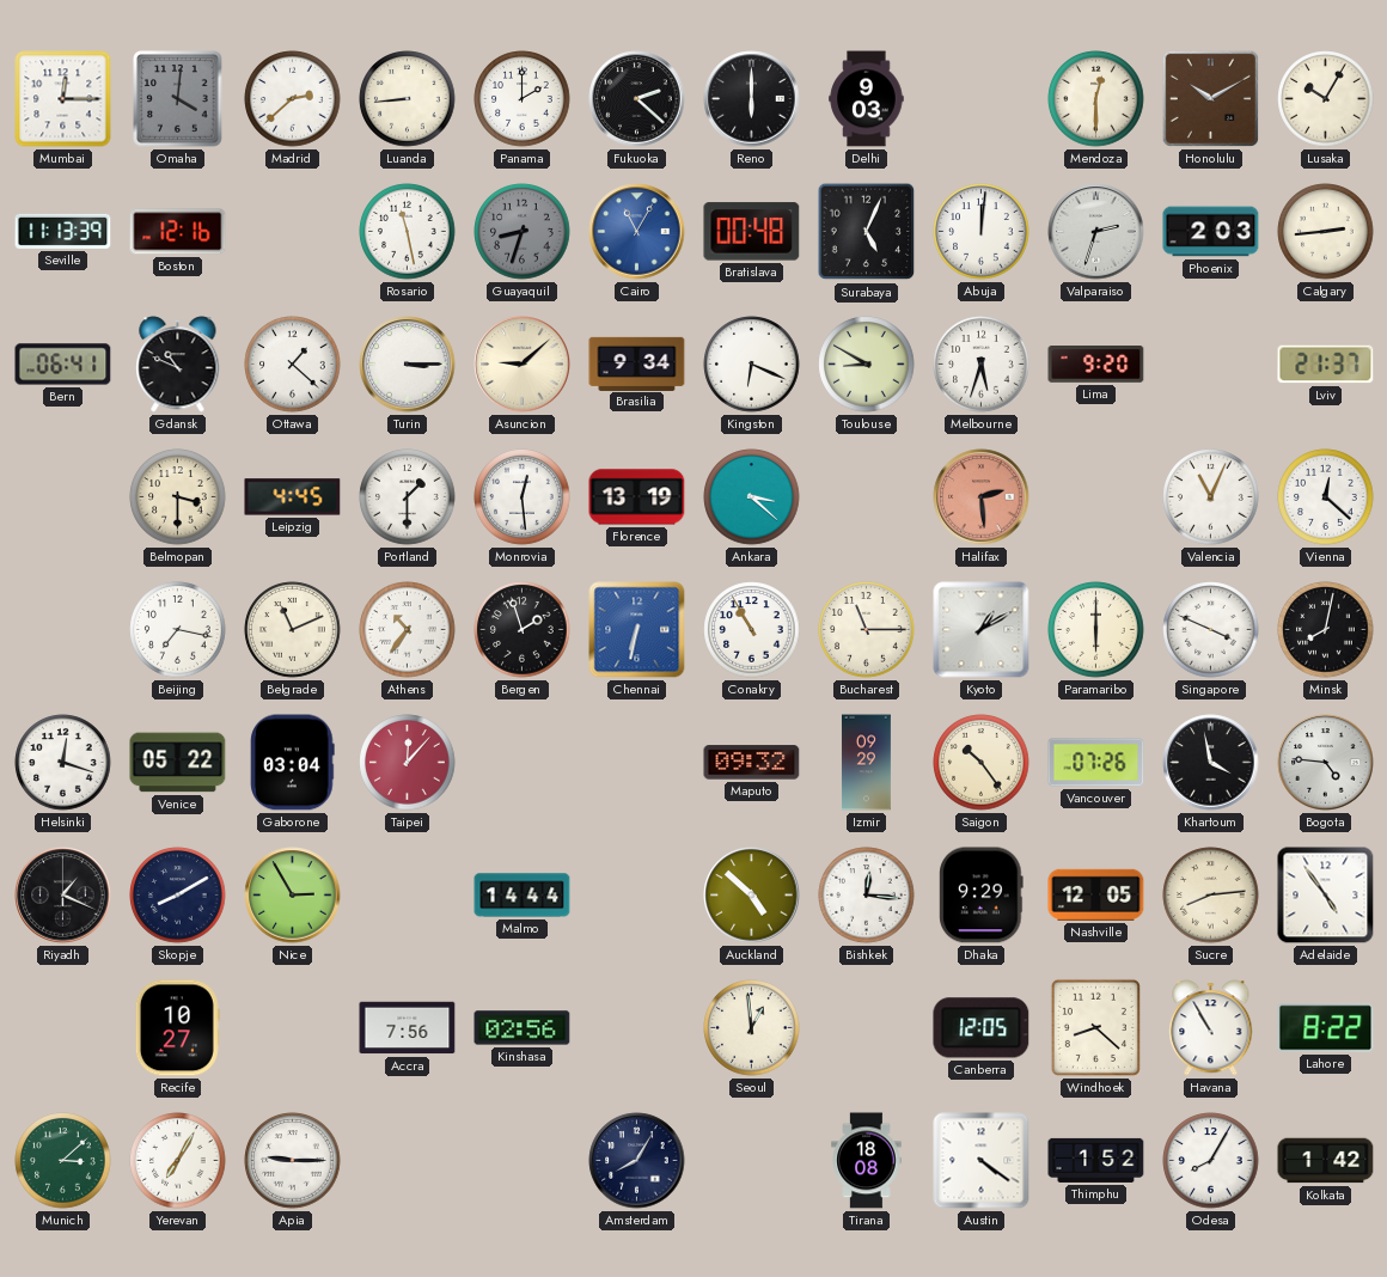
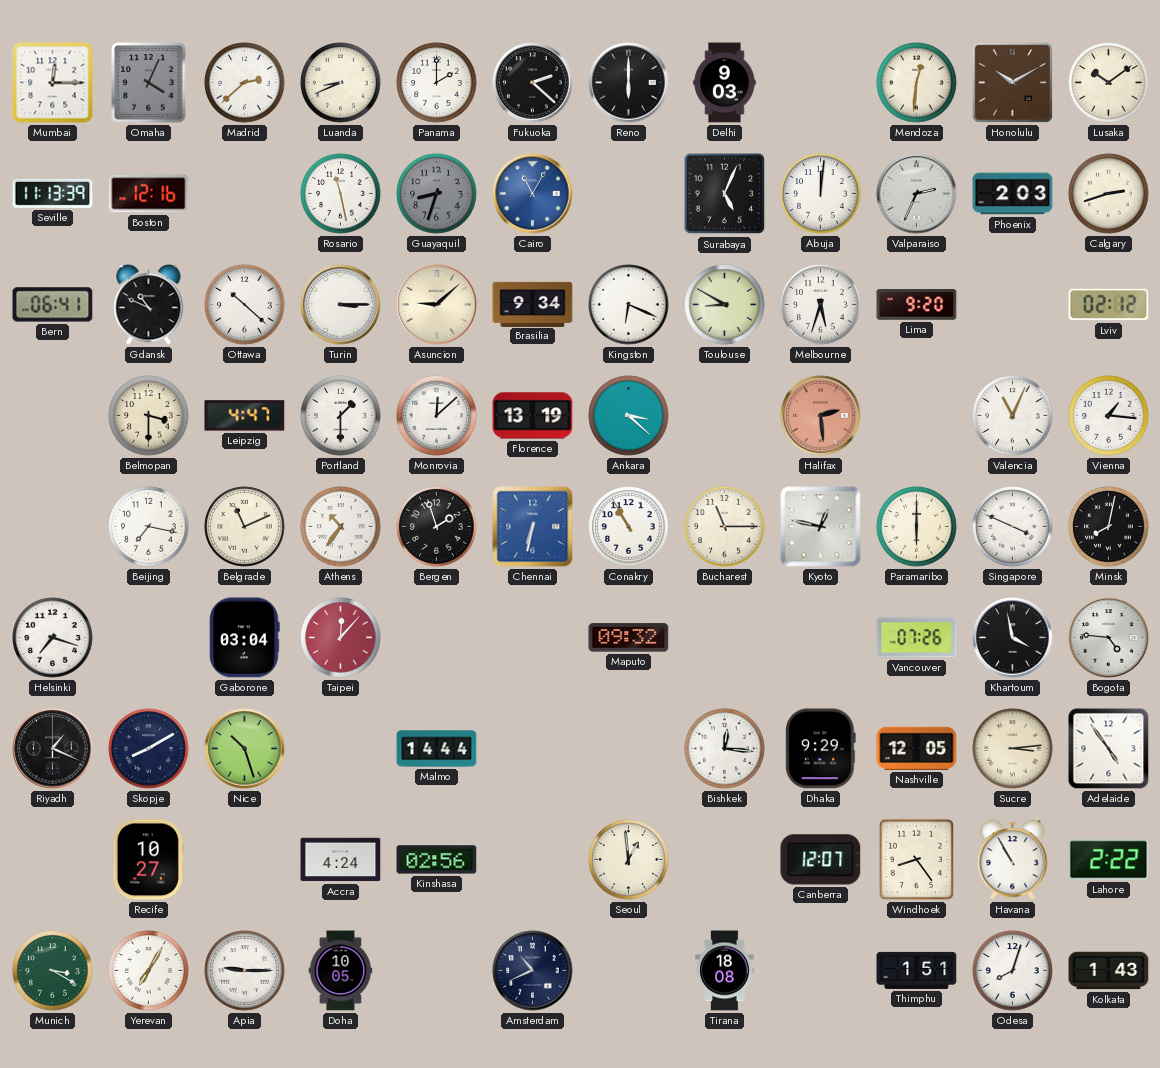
Omaha: 4:01 -> 4:04 (149, 83)
Luanda: 8:44 -> 8:41 (341, 83)
Mendoza: 12:30 -> 12:31 (917, 83)
Lusaka: 10:05 -> 10:09 (1109, 83)
Bratislava: 00:48 -> none (752, 232)
Valparaiso: 2:33 -> 2:34 (917, 194)
Calgary: 2:44 -> 2:42 (1109, 194)
Ottawa: 1:22 -> 10:22 (245, 305)
Lviv: 21:37 -> 02:12 (1109, 305)
Leipzig: 4:45 -> 4:47 (245, 416)
Monrovia: 12:29 -> 12:08 (437, 416)
Vienna: 12:22 -> 1:16 (1109, 416)
Kyoto: 1:10 -> 12:47 (821, 527)
Helsinki: 12:18 -> 7:18 (53, 638)
Venice: 05:22 -> none (178, 763)
Izmir: 09:29 -> none (867, 763)
Saigon: 10:24 -> none (982, 763)
Nice: 2:55 -> 10:27 (245, 749)
Auckland: 4:52 -> none (752, 896)
Sucre: 8:14 -> 3:14 (1013, 749)
Accra: 7:56 -> 4:24 (341, 860)
Canberra: 12:05 -> 12:07 (821, 860)
Windhoek: 8:22 -> 8:24 (916, 859)
Lahore: 8:22 -> 2:22 (1109, 860)
Munich: 3:08 -> 3:20 (53, 971)
Doha: none -> 10:05 (341, 971)
Amsterdam: 8:05 -> 10:41 (533, 971)
Austin: 4:21 -> none (982, 1161)
Thimphu: 1:52 -> 1:51 (917, 970)
Odesa: 8:05 -> 8:03 (1013, 971)
Kolkata: 1:42 -> 1:43 (1109, 971)
